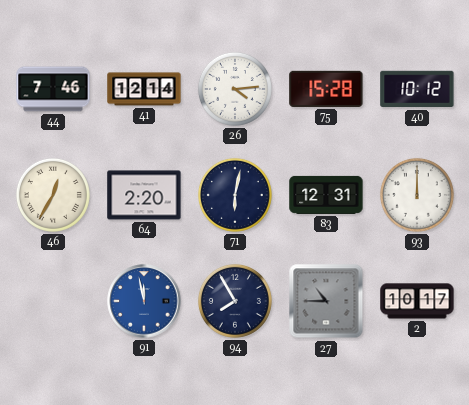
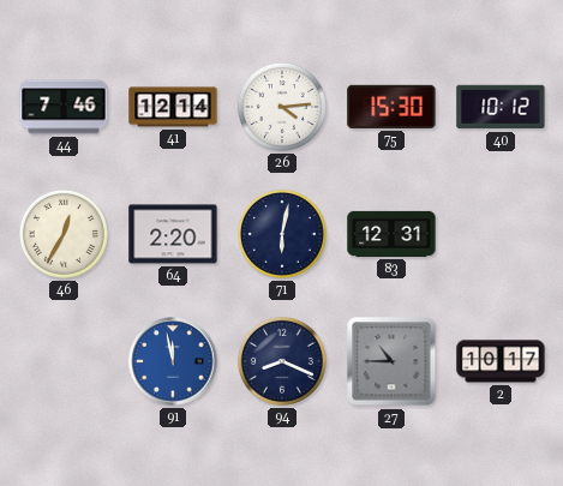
75: 15:28 -> 15:30 (391, 107)
93: 12:00 -> none (417, 195)
94: 7:55 -> 8:19 (282, 361)
